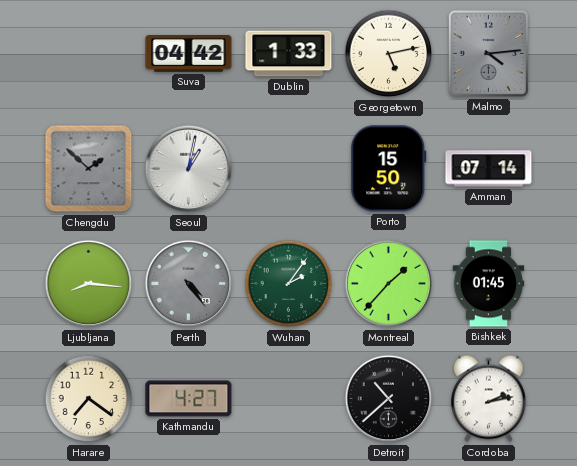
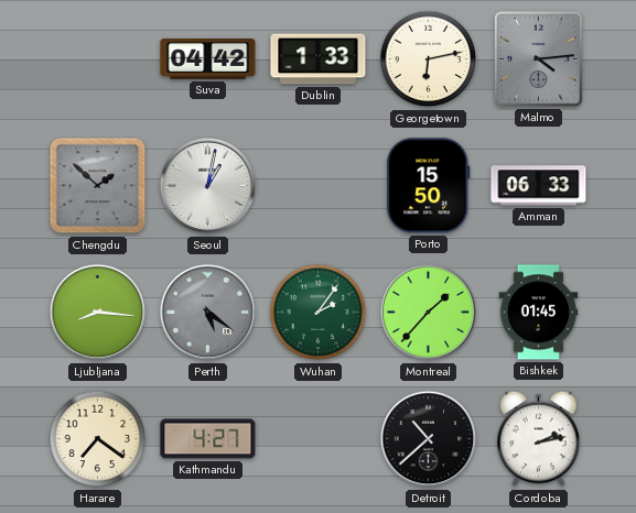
Georgetown: 5:13 -> 6:13 (429, 59)
Amman: 07:14 -> 06:33 (539, 186)
Perth: 4:24 -> 5:21 (208, 313)
